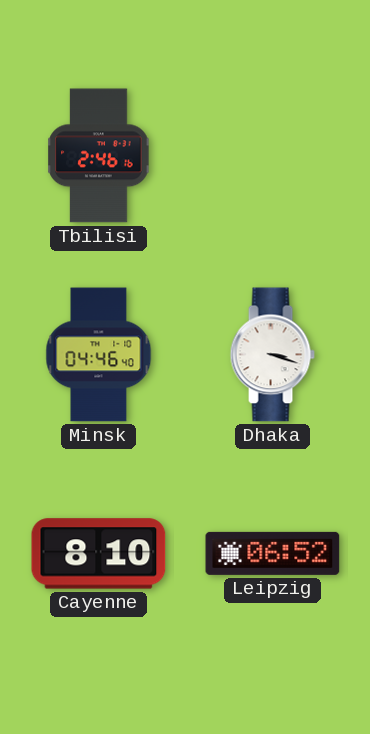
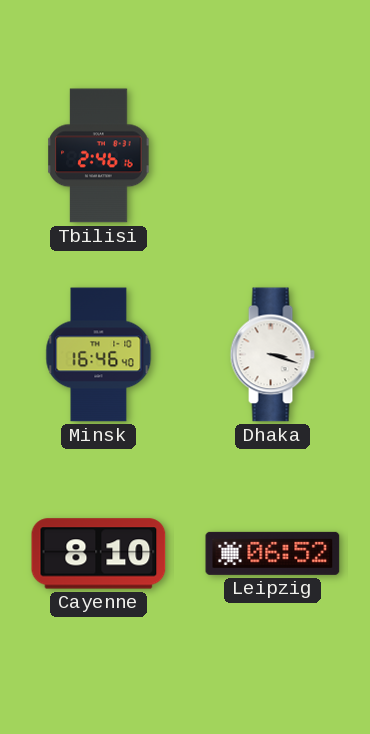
Minsk: 04:46 -> 16:46 (99, 355)
